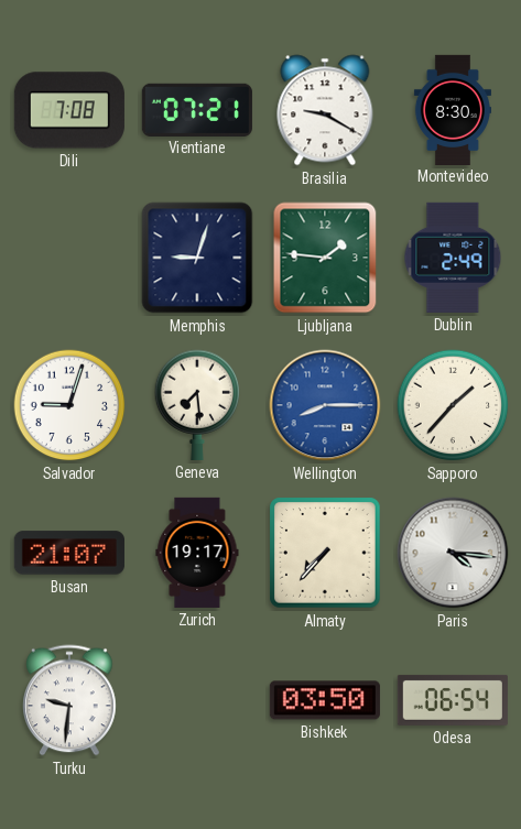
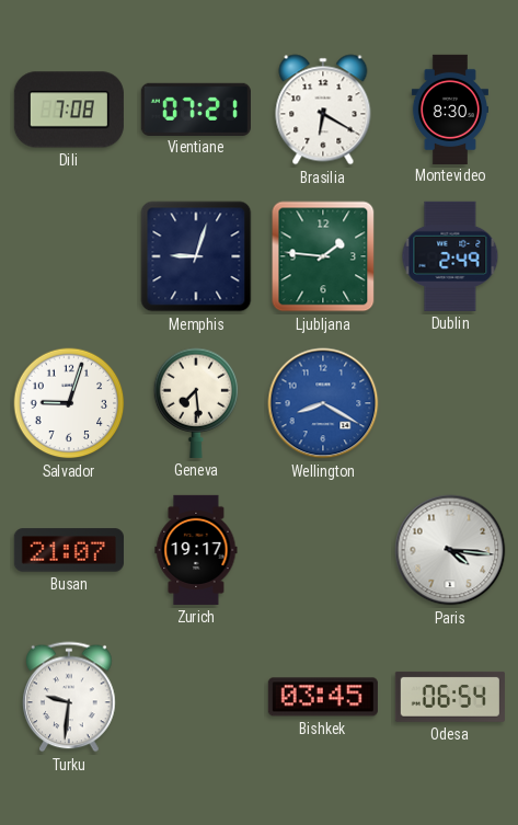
Brasilia: 9:20 -> 6:20 (323, 110)
Wellington: 8:15 -> 8:20 (323, 403)
Sapporo: 1:37 -> none (453, 405)
Almaty: 7:37 -> none (325, 553)
Bishkek: 03:50 -> 03:45 (323, 697)
